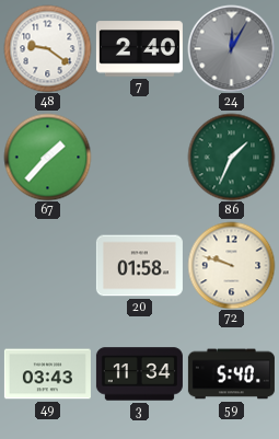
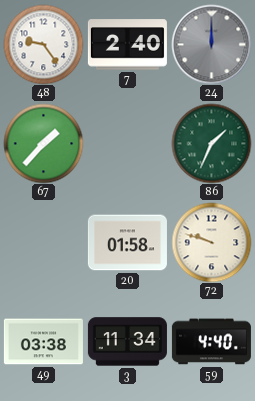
48: 9:21 -> 9:24 (43, 44)
24: 12:05 -> 12:00 (211, 44)
49: 03:43 -> 03:38 (43, 342)
59: 5:40 -> 4:40 (211, 342)
